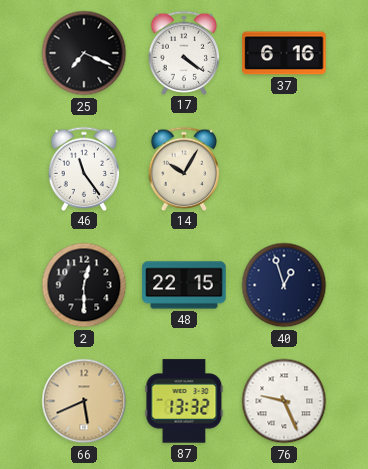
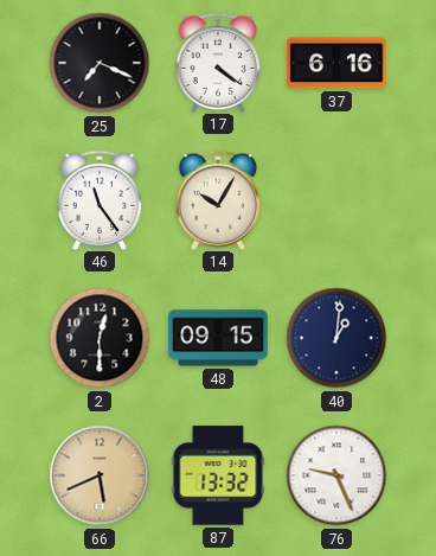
48: 22:15 -> 09:15 (218, 338)
40: 12:57 -> 1:01 (336, 338)
